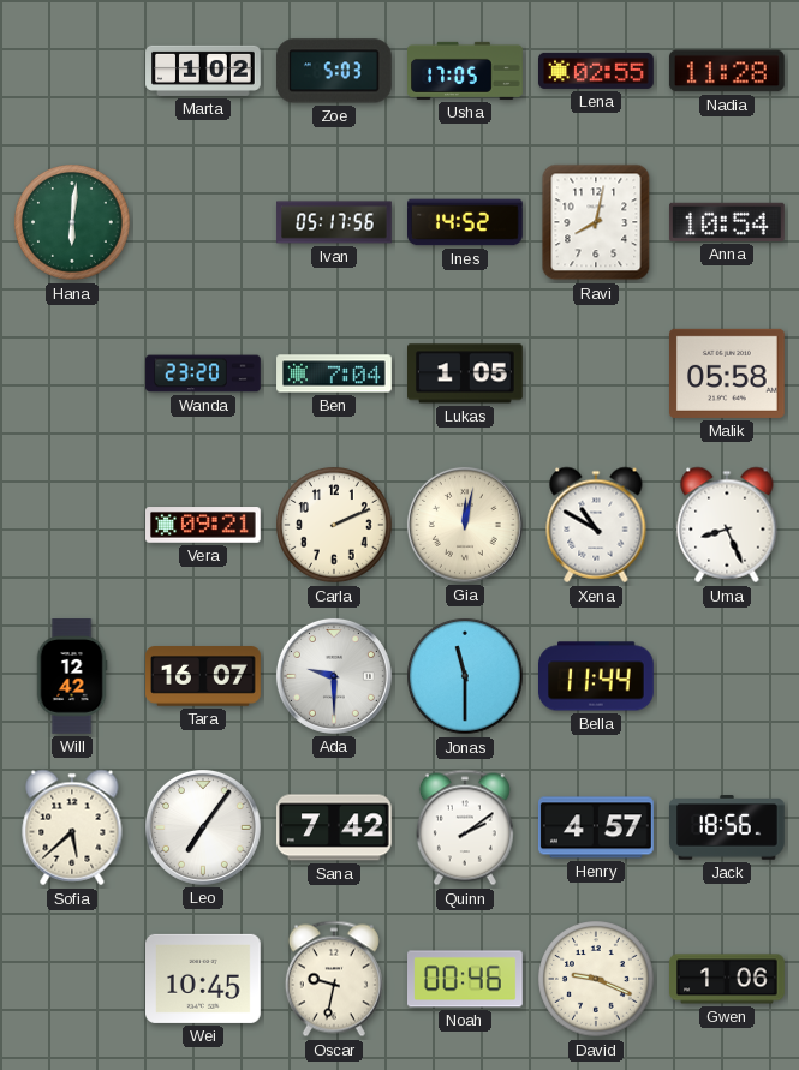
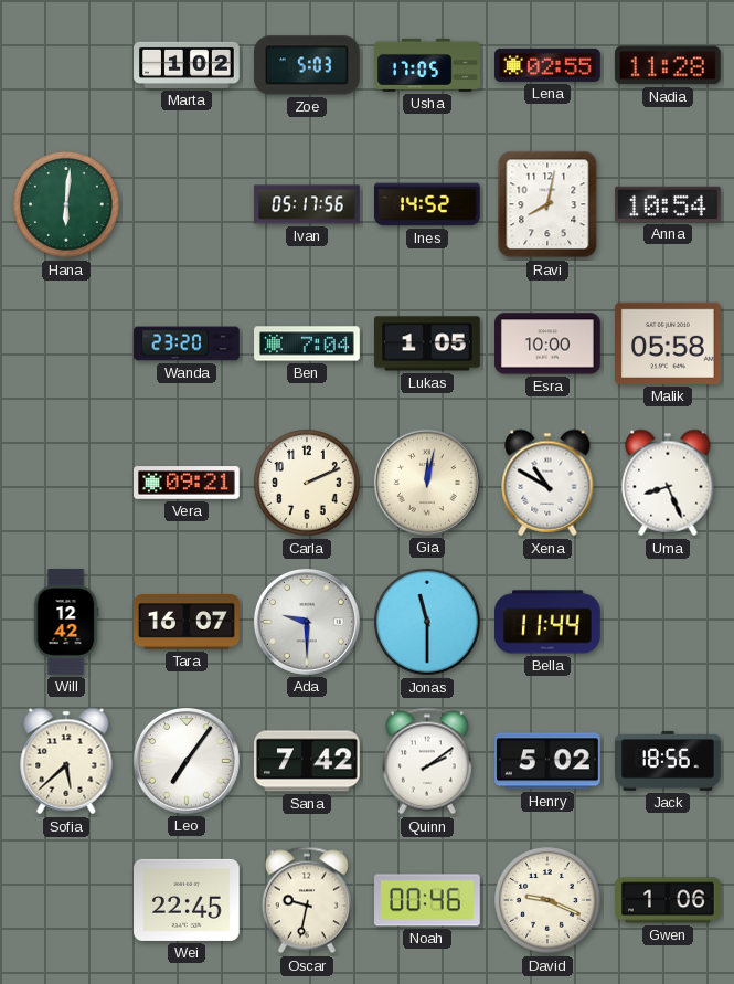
Esra: none -> 10:00 (549, 343)
Henry: 4:57 -> 5:02 (549, 761)
Wei: 10:45 -> 22:45 (188, 900)
